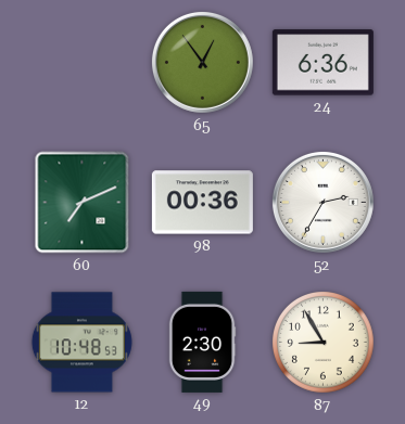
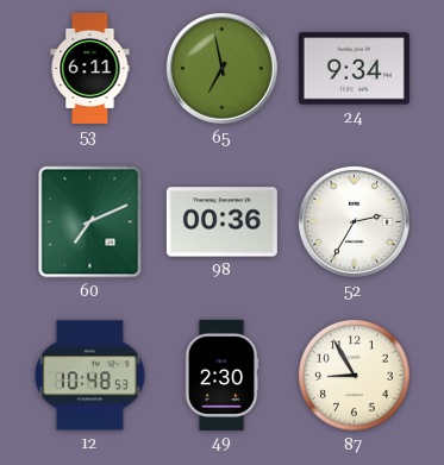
53: none -> 6:11 (90, 68)
65: 12:54 -> 6:58 (221, 68)
24: 6:36 -> 9:34 (354, 69)
